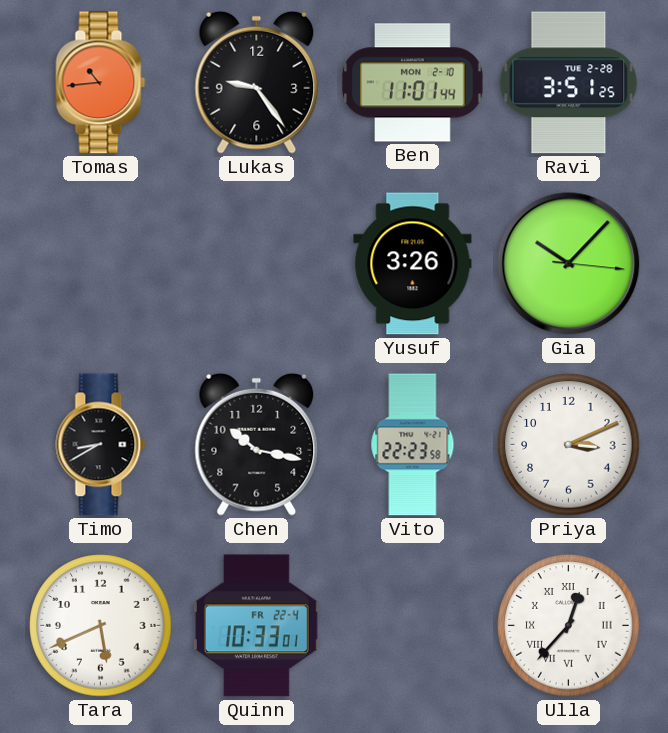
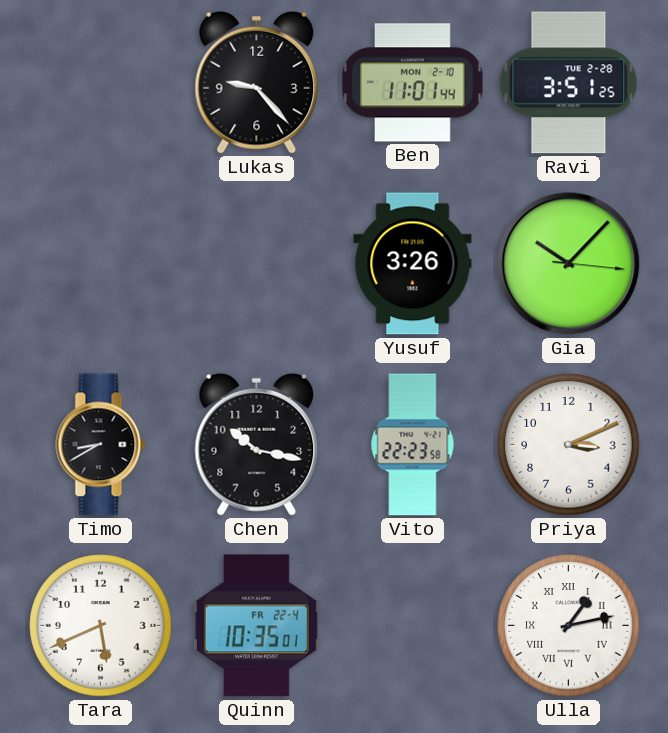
Tomas: 10:44 -> none (101, 83)
Lukas: 9:24 -> 9:23 (257, 82)
Quinn: 10:33 -> 10:35 (256, 626)
Ulla: 12:37 -> 1:13 (569, 626)
